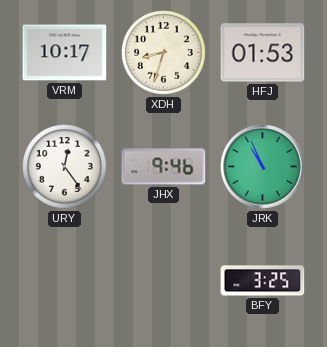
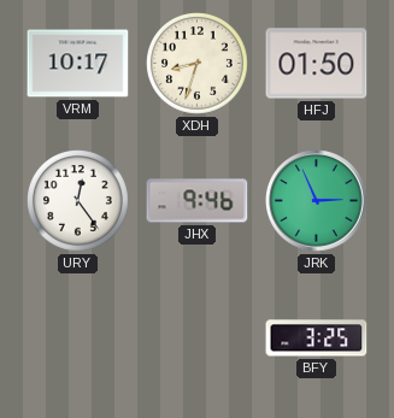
HFJ: 01:53 -> 01:50 (317, 64)
JRK: 10:56 -> 2:56 (317, 201)
